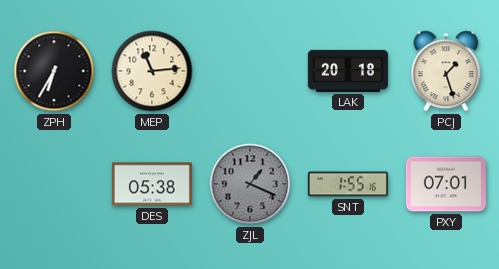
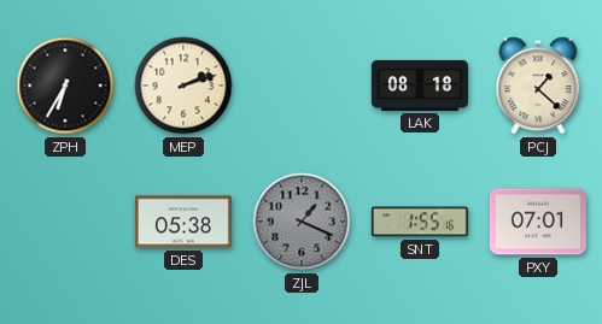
MEP: 11:14 -> 2:12 (183, 86)
LAK: 20:18 -> 08:18 (420, 86)
PCJ: 1:27 -> 1:22 (538, 86)
